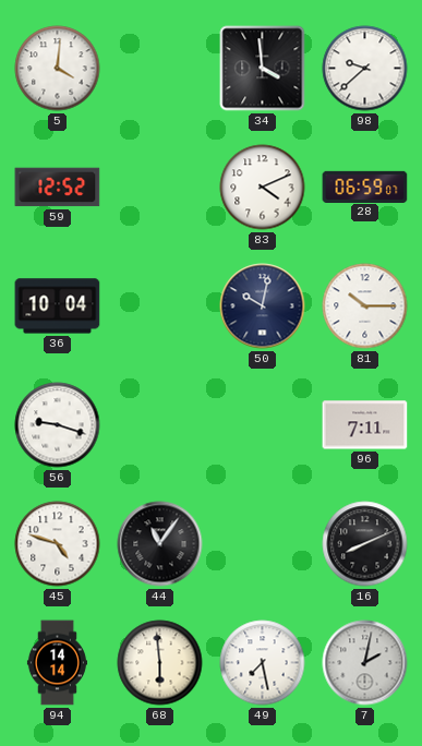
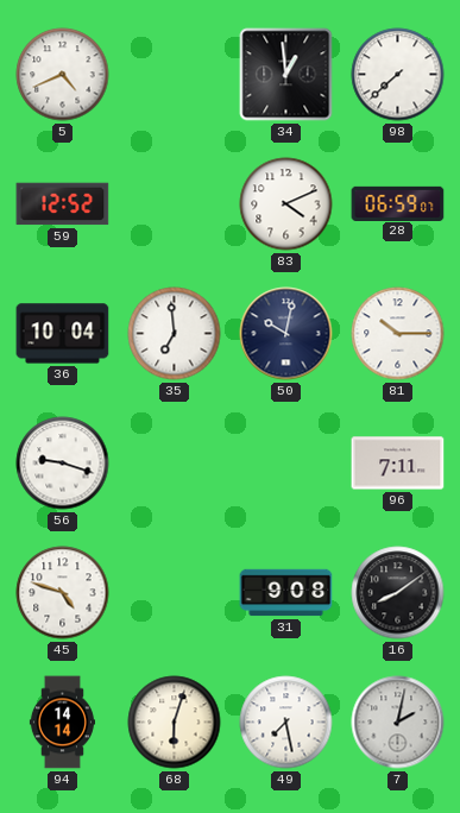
5: 4:01 -> 4:41 (63, 75)
34: 3:59 -> 12:59 (286, 75)
98: 9:38 -> 7:38 (398, 75)
35: none -> 6:59 (175, 334)
44: 11:06 -> none (160, 544)
31: none -> 9:08 (286, 593)
16: 8:11 -> 8:09 (398, 593)
68: 5:59 -> 6:03 (175, 723)
